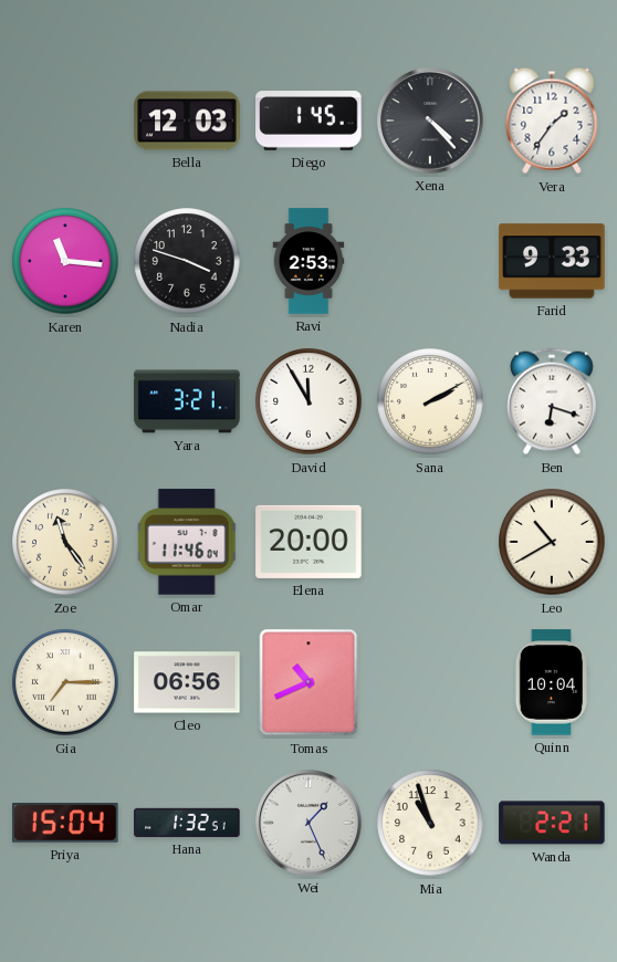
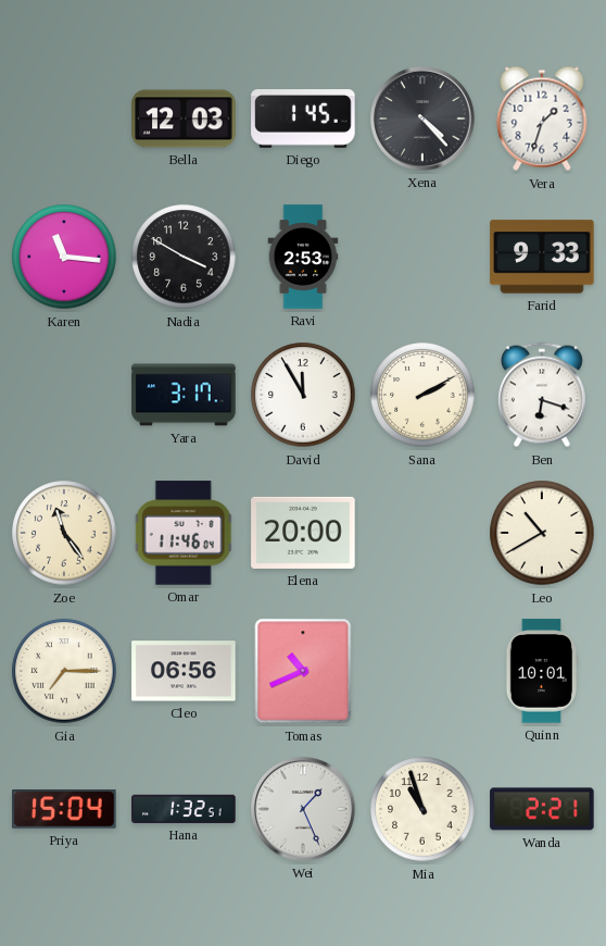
Vera: 1:36 -> 1:33 (542, 119)
Nadia: 3:48 -> 3:50 (184, 257)
Yara: 3:21 -> 3:17 (184, 395)
Quinn: 10:04 -> 10:01 (542, 671)
